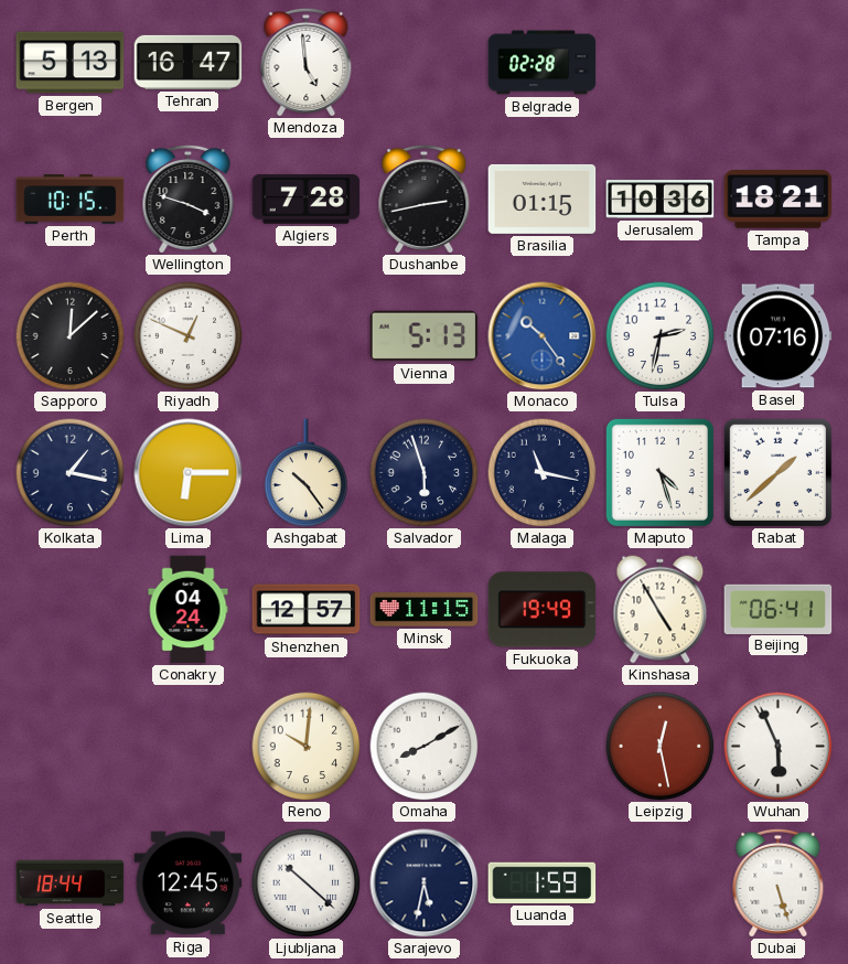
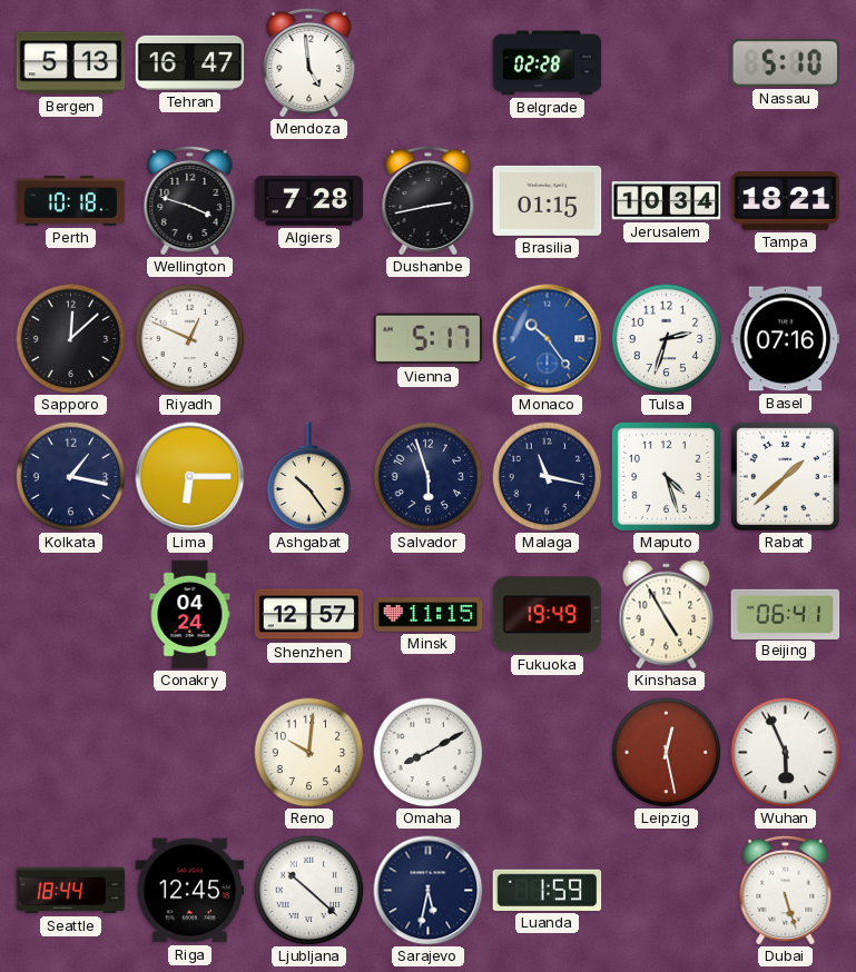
Nassau: none -> 5:10 (785, 63)
Perth: 10:15 -> 10:18 (71, 201)
Jerusalem: 10:36 -> 10:34 (667, 201)
Vienna: 5:13 -> 5:17 (429, 339)
Tulsa: 2:32 -> 2:33 (667, 339)
